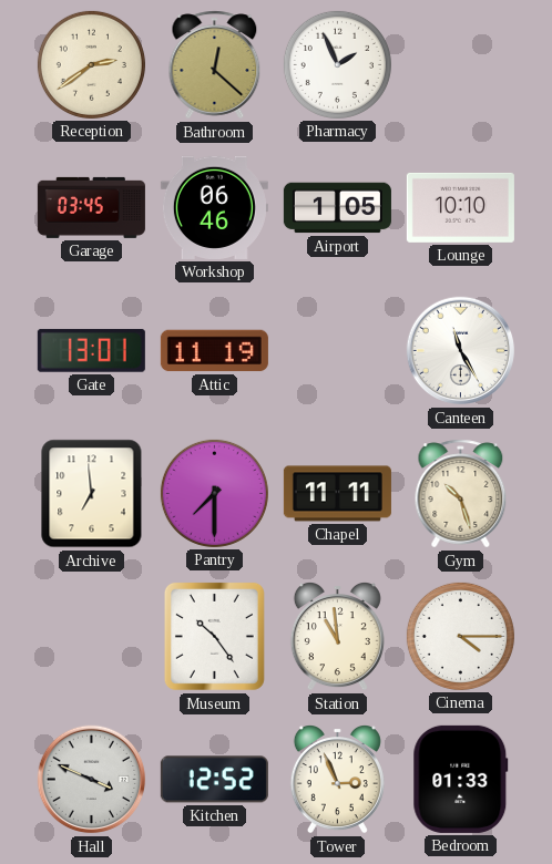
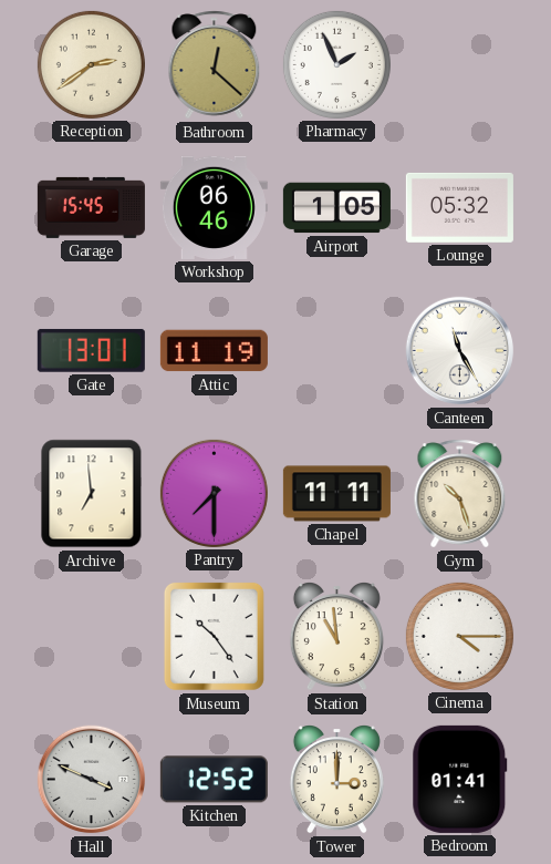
Garage: 03:45 -> 15:45 (91, 207)
Lounge: 10:10 -> 05:32 (459, 207)
Tower: 2:56 -> 3:00 (336, 780)
Bedroom: 01:33 -> 01:41 (460, 779)
